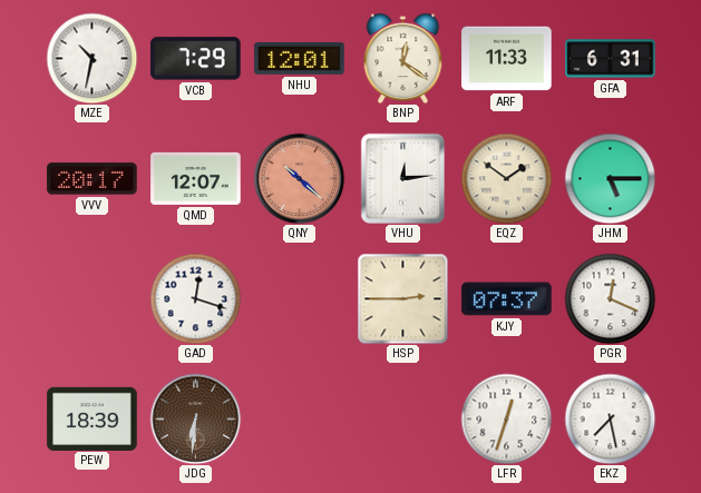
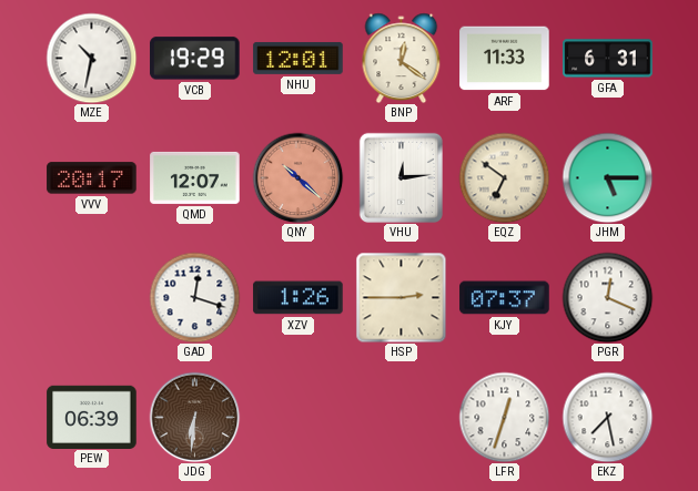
VCB: 7:29 -> 19:29 (195, 59)
EQZ: 1:51 -> 6:51 (504, 177)
XZV: none -> 1:26 (299, 298)
PEW: 18:39 -> 06:39 (92, 417)
